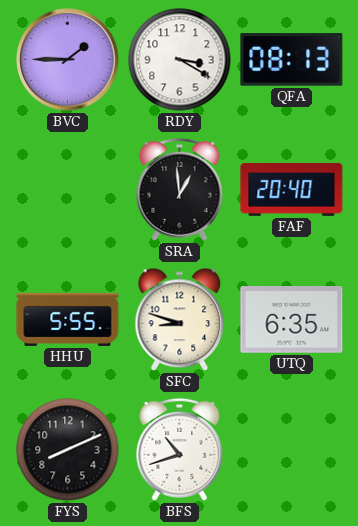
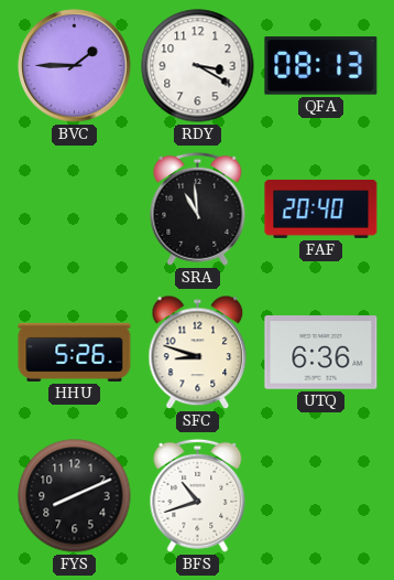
SRA: 12:59 -> 10:59 (198, 208)
HHU: 5:55 -> 5:26 (75, 352)
UTQ: 6:35 -> 6:36 (321, 353)
